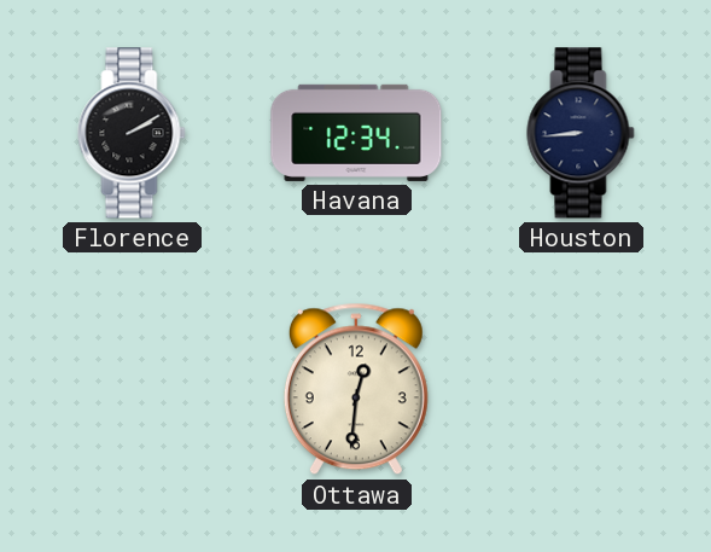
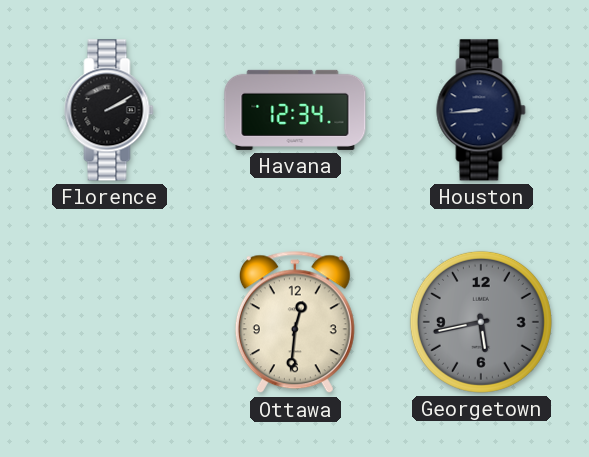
Georgetown: none -> 5:43 (481, 322)
